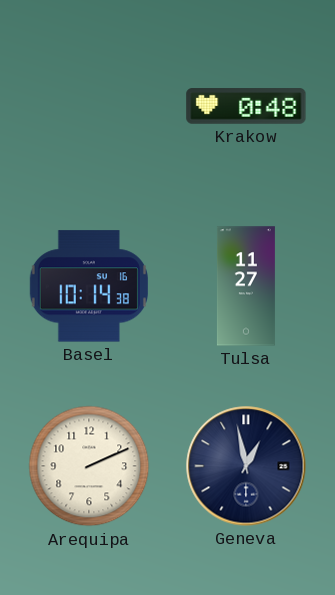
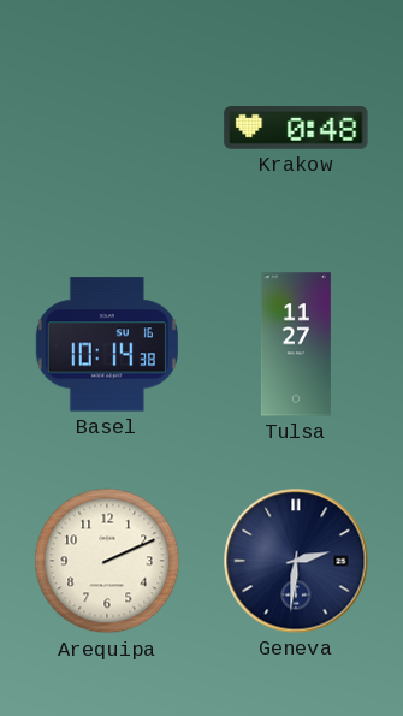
Geneva: 12:58 -> 2:31 (296, 561)
